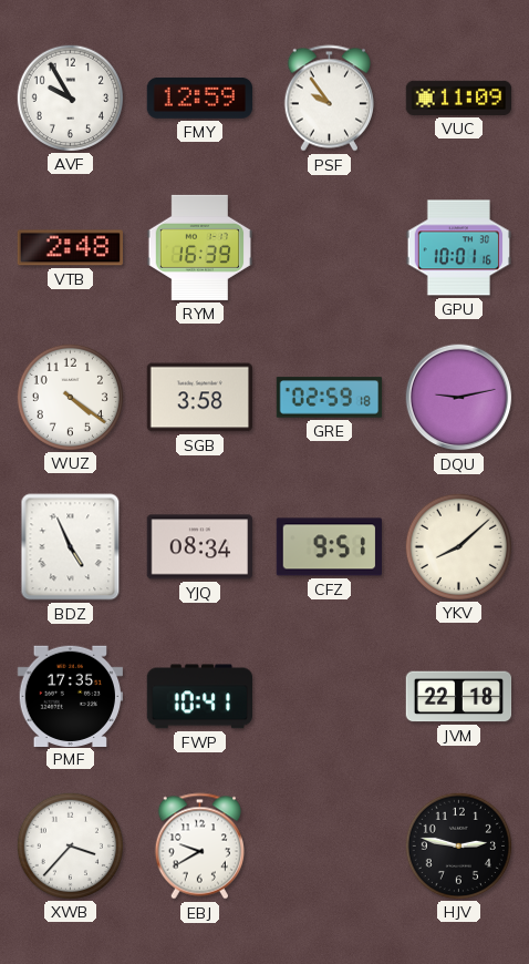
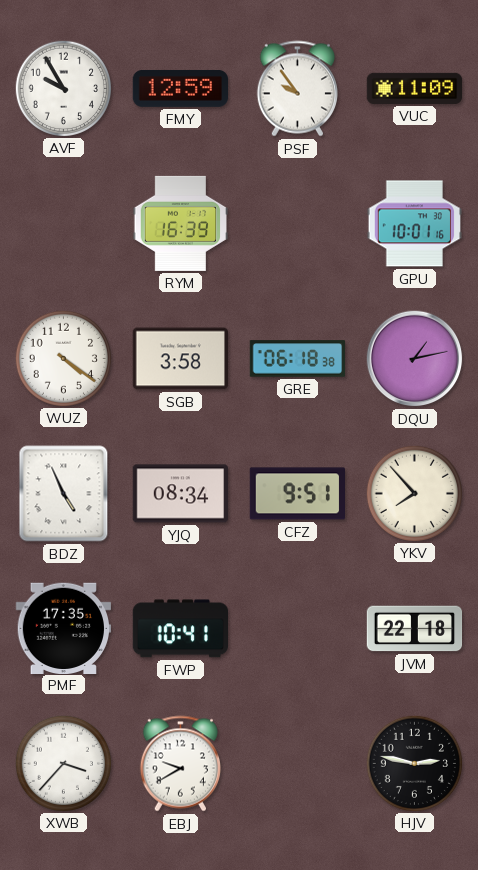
VTB: 2:48 -> none (70, 248)
GRE: 02:59 -> 06:18 (298, 359)
DQU: 9:13 -> 1:13 (415, 359)
YKV: 8:08 -> 7:53 (414, 493)
